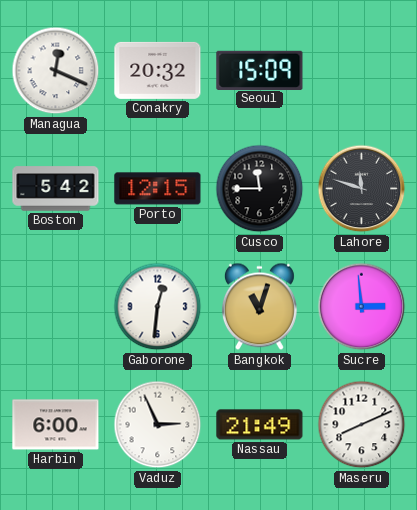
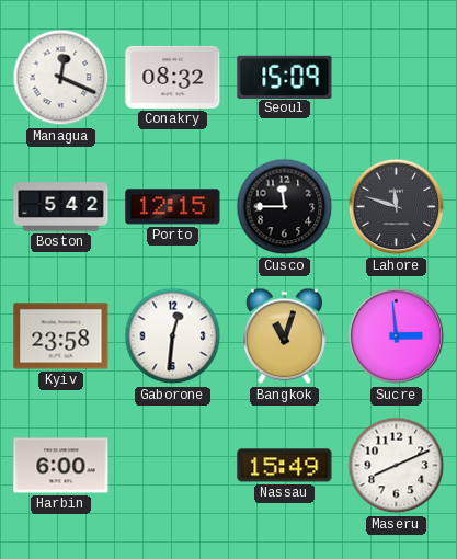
Conakry: 20:32 -> 08:32 (173, 77)
Kyiv: none -> 23:58 (61, 336)
Vaduz: 2:56 -> none (158, 425)
Nassau: 21:49 -> 15:49 (285, 466)
